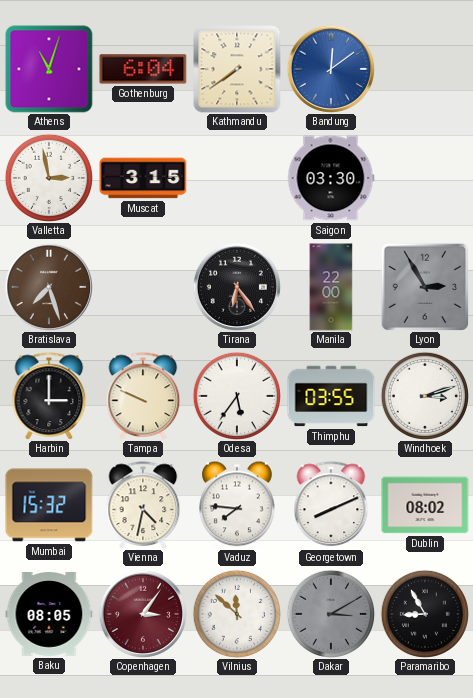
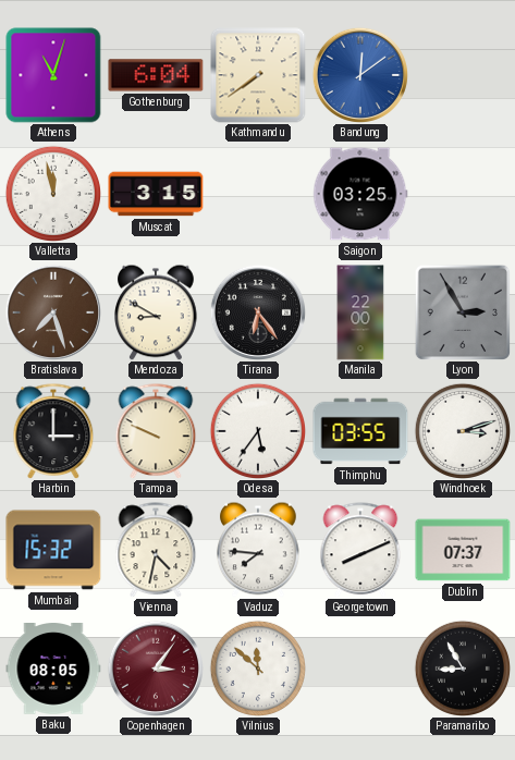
Valletta: 2:58 -> 11:58 (52, 193)
Saigon: 03:30 -> 03:25 (360, 194)
Mendoza: none -> 8:50 (157, 312)
Dublin: 08:02 -> 07:37 (463, 550)
Dakar: 3:10 -> none (330, 613)
